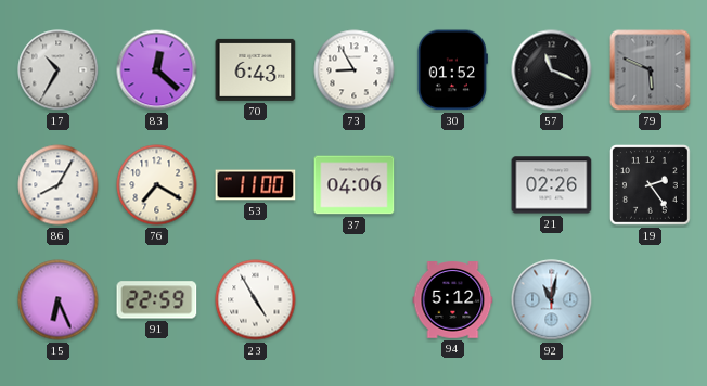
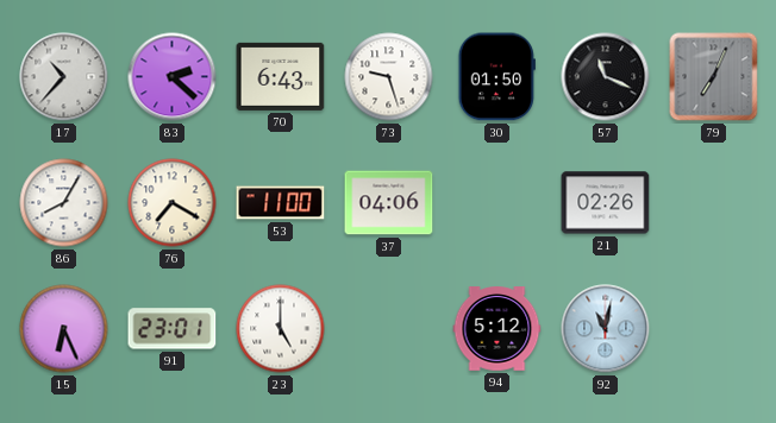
17: 10:35 -> 10:37 (64, 77)
83: 12:22 -> 2:22 (173, 77)
73: 8:55 -> 9:27 (389, 77)
30: 01:52 -> 01:50 (496, 77)
79: 5:49 -> 7:04 (714, 77)
19: 2:24 -> none (651, 185)
91: 22:59 -> 23:01 (173, 329)
23: 4:55 -> 5:00 (281, 329)
